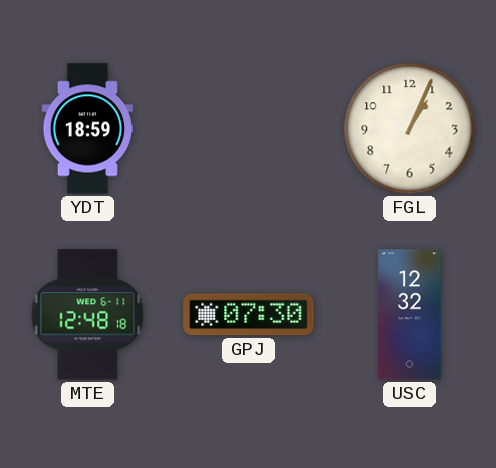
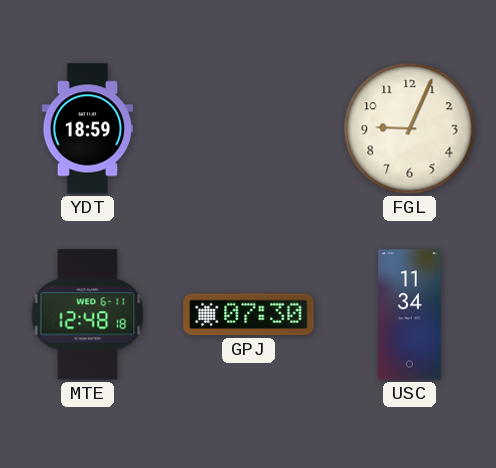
FGL: 1:04 -> 9:04 (410, 129)
USC: 12:32 -> 11:34 (410, 315)
